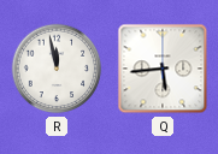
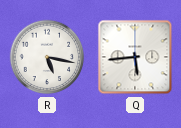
R: 11:58 -> 5:17 (47, 57)
